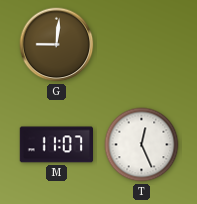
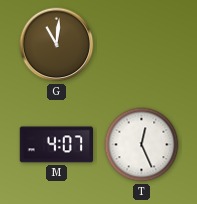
G: 9:01 -> 11:01 (57, 45)
M: 11:07 -> 4:07 (56, 145)
